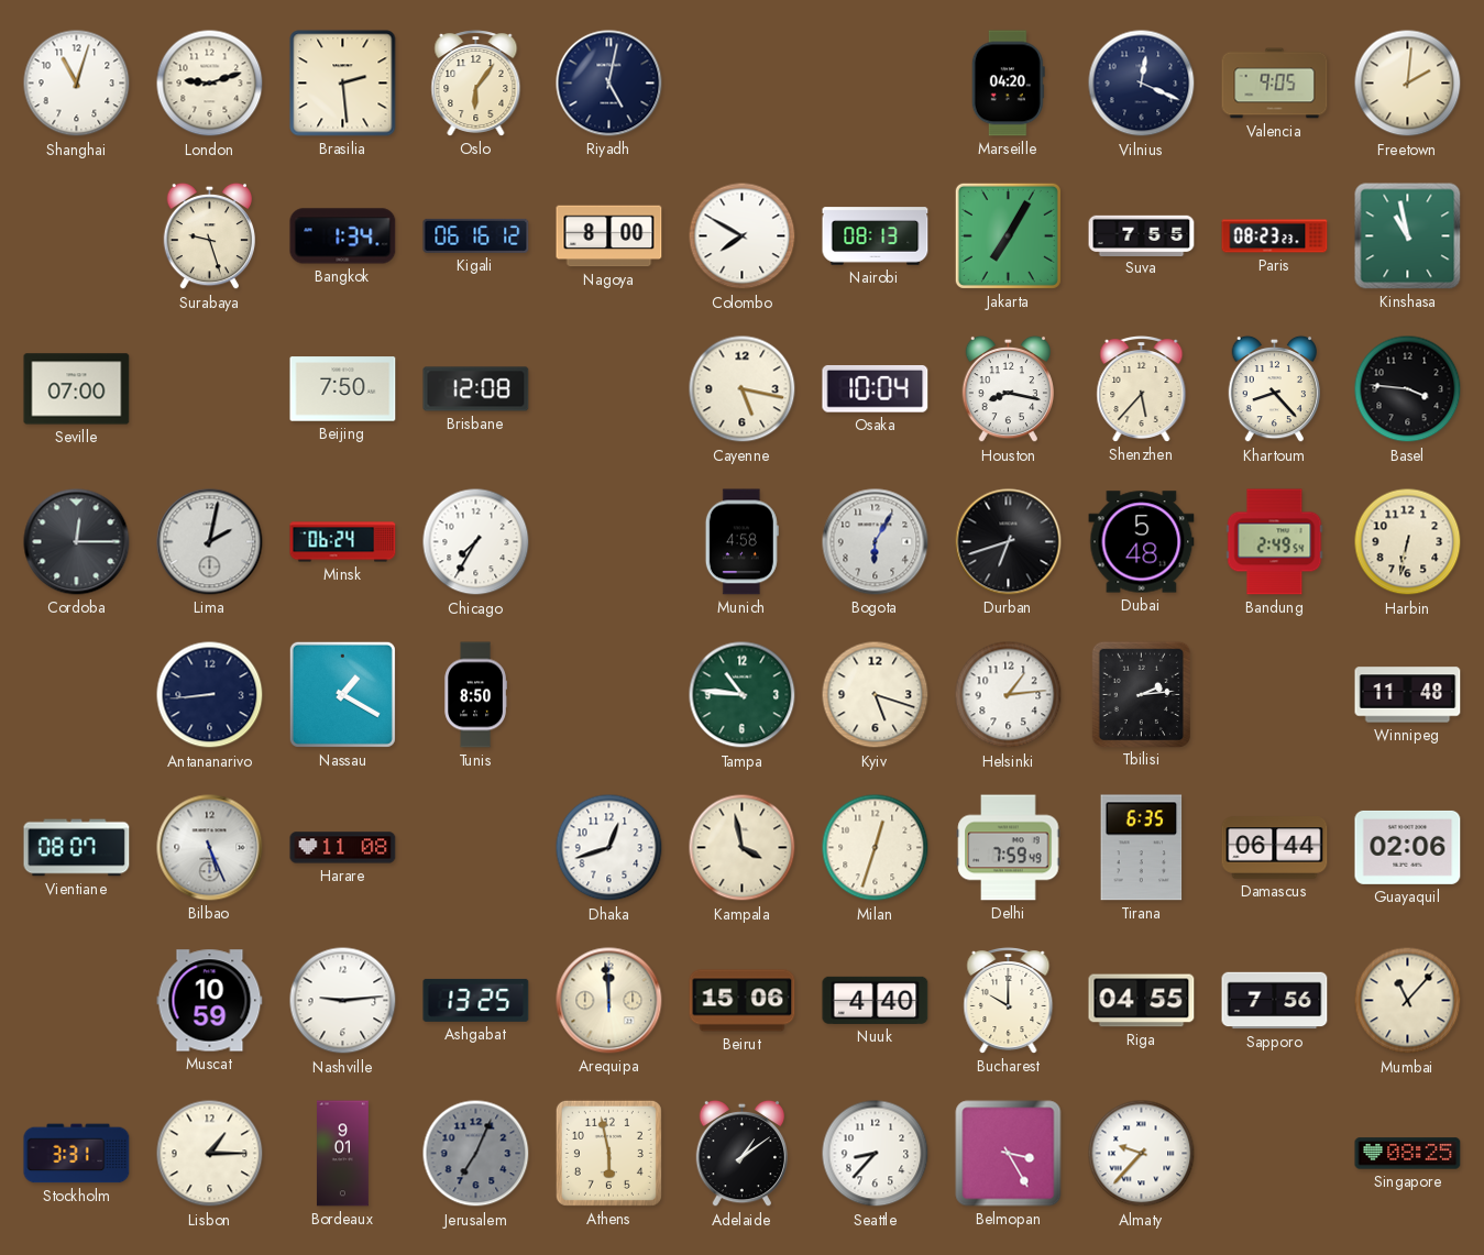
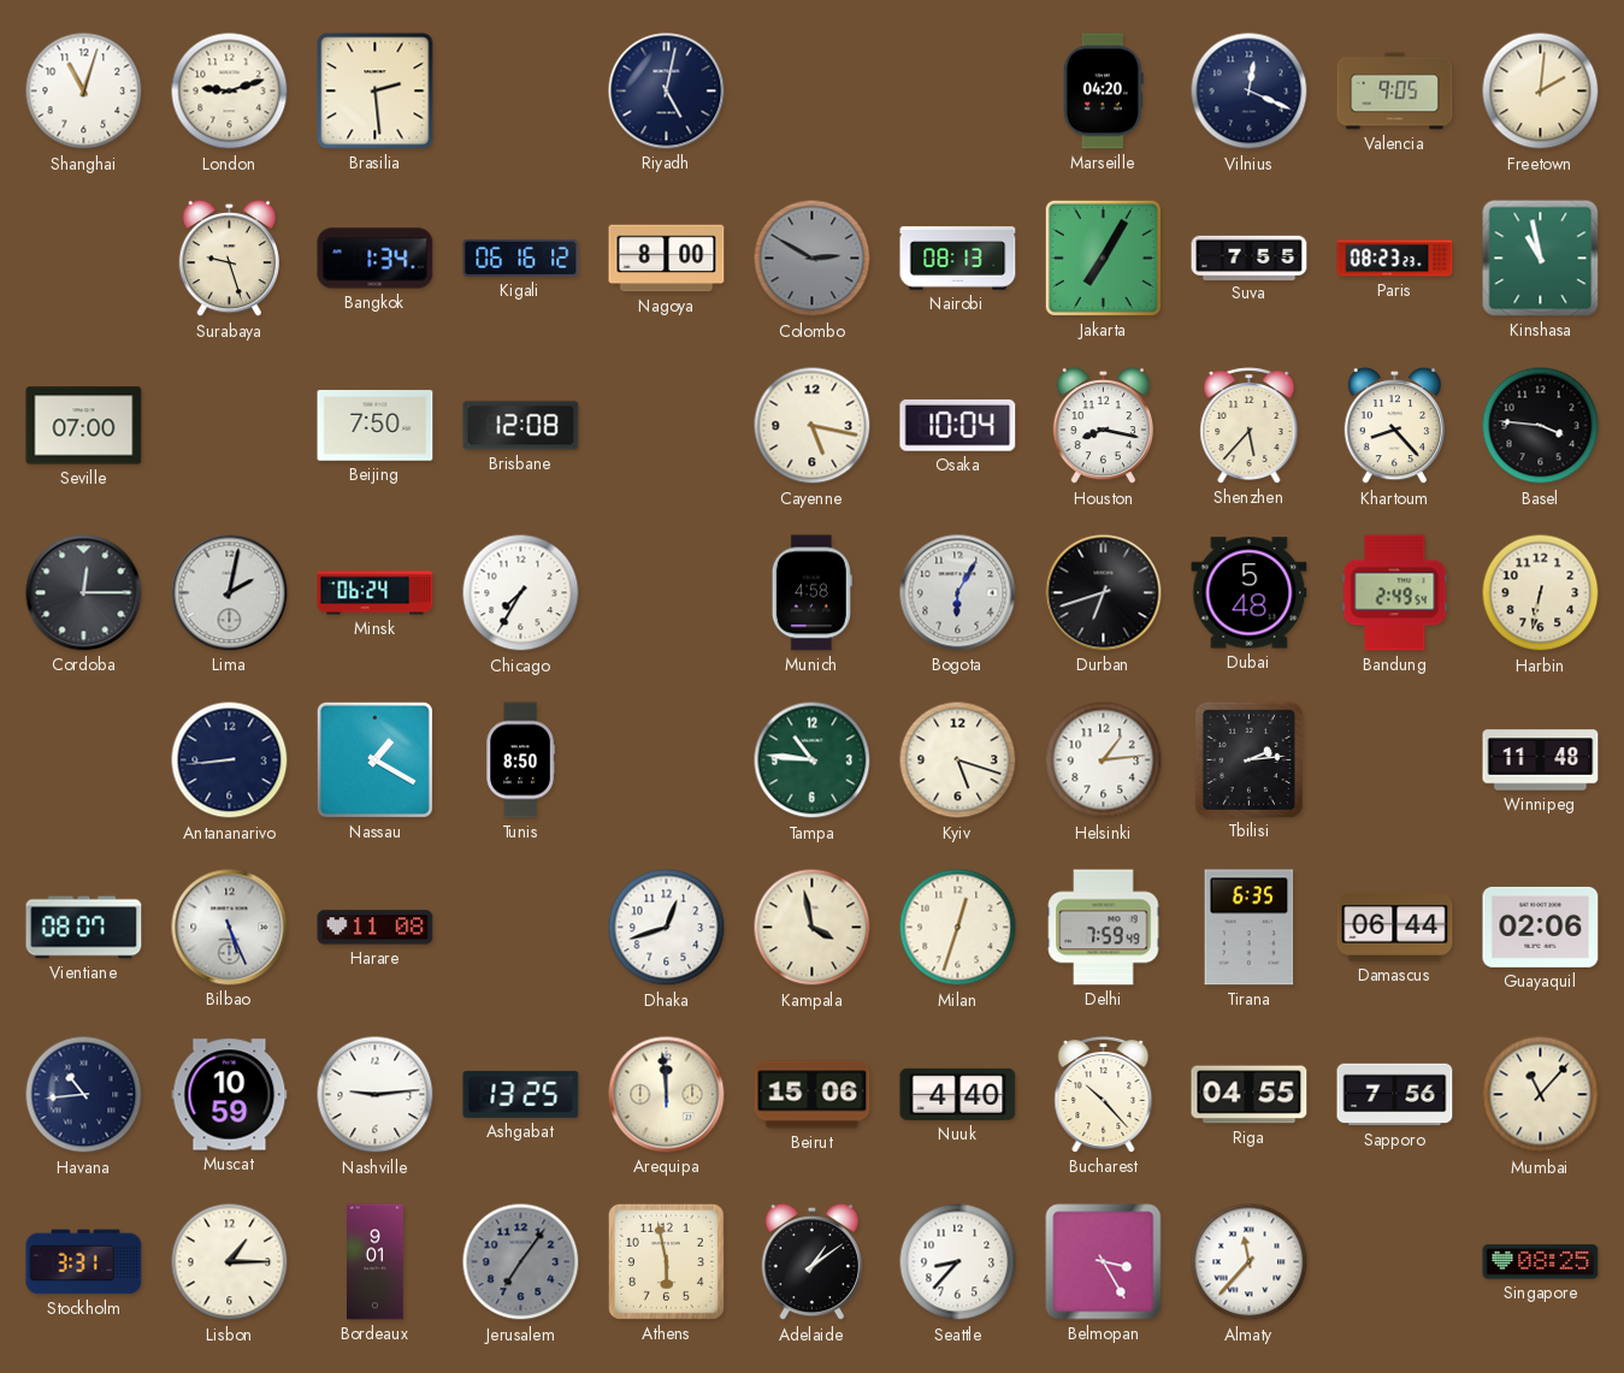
Oslo: 6:06 -> none (476, 84)
Colombo: 7:50 -> 2:50 (813, 259)
Colombo dial: white -> grey (813, 259)
Havana: none -> 10:44 (84, 1095)
Bucharest: 10:00 -> 10:23 (1104, 1095)
Jerusalem: 7:04 -> 7:06 (521, 1262)
Almaty: 9:37 -> 11:37 (1250, 1262)
